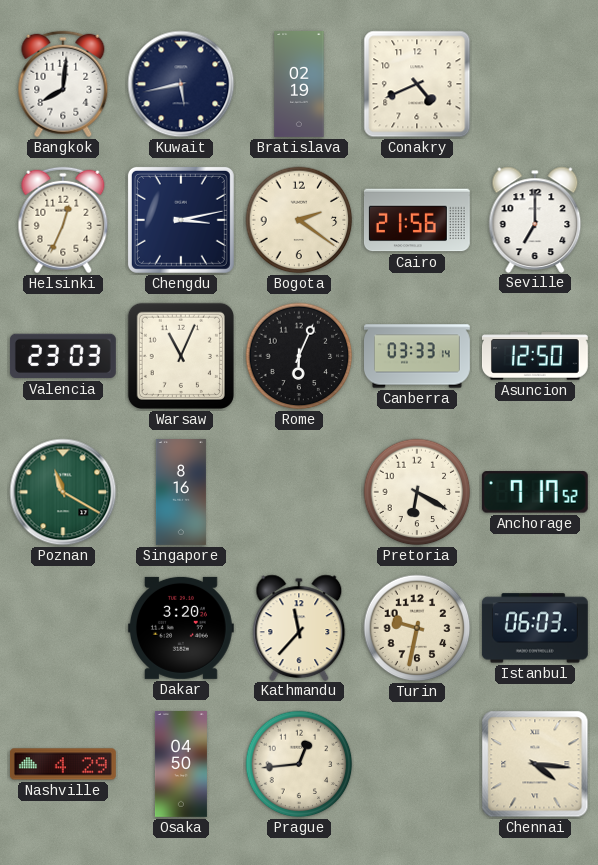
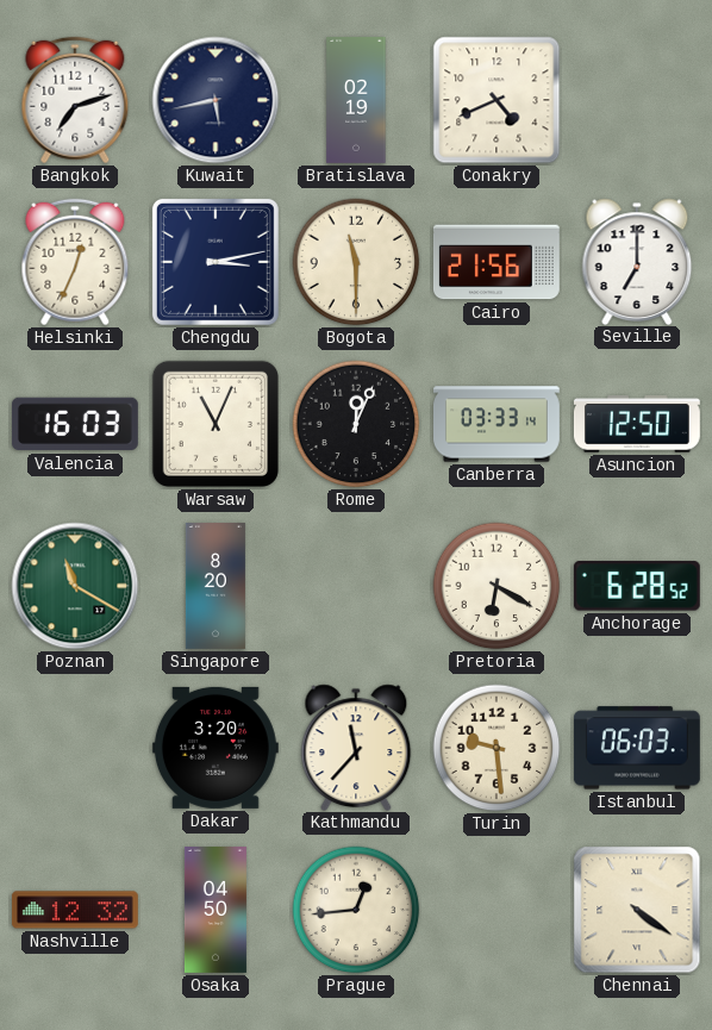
Bangkok: 8:01 -> 7:12 (75, 100)
Bogota: 2:21 -> 11:30 (356, 262)
Valencia: 23:03 -> 16:03 (75, 424)
Rome: 6:04 -> 12:04 (356, 424)
Singapore: 8:16 -> 8:20 (216, 587)
Anchorage: 7:17 -> 6:28 (637, 586)
Turin: 9:32 -> 9:29 (496, 748)
Nashville: 4:29 -> 12:32 (75, 910)
Chennai: 4:16 -> 4:21 (637, 910)
